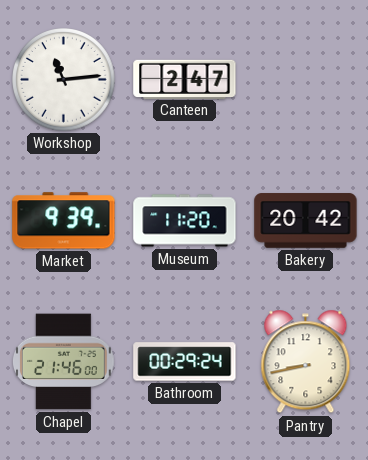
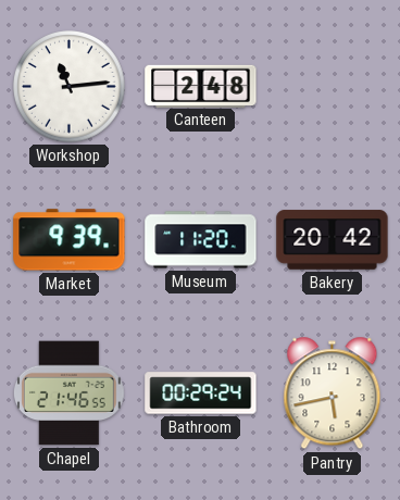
Canteen: 2:47 -> 2:48 (201, 86)
Chapel: 21:46:00 -> 21:46:55 (70, 393)
Pantry: 8:43 -> 5:43 (333, 393)
